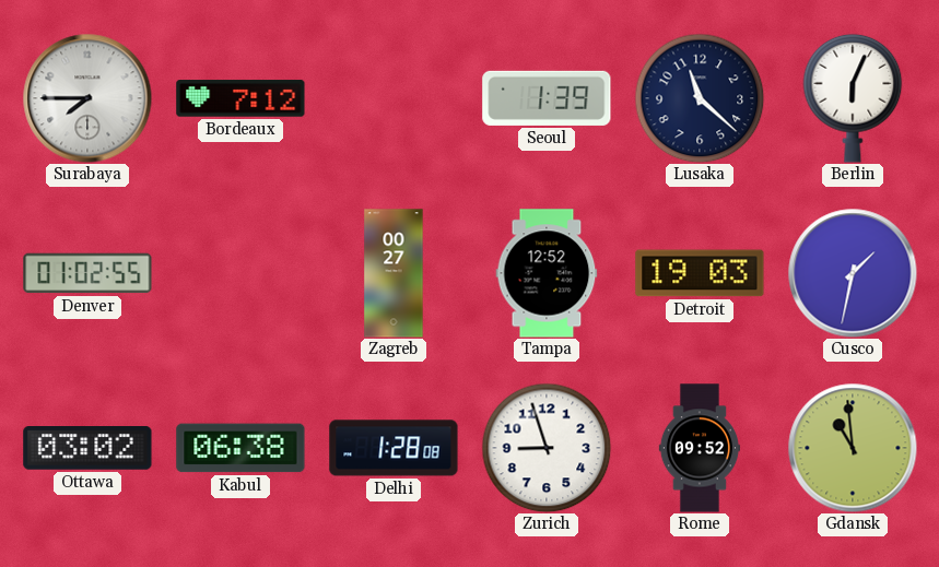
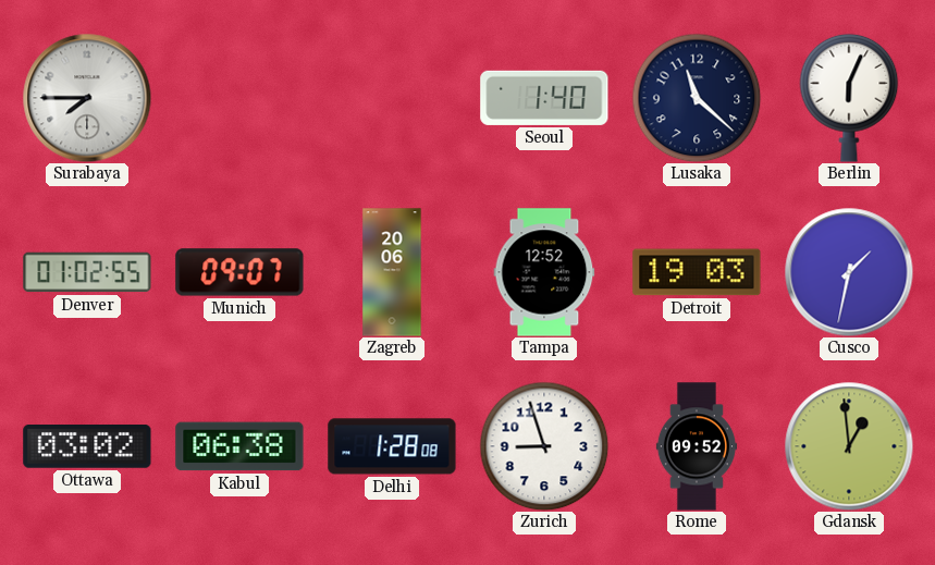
Bordeaux: 7:12 -> none (240, 98)
Seoul: 1:39 -> 1:40 (544, 98)
Munich: none -> 09:07 (239, 272)
Zagreb: 00:27 -> 20:06 (392, 272)
Gdansk: 10:59 -> 12:59 (849, 446)
